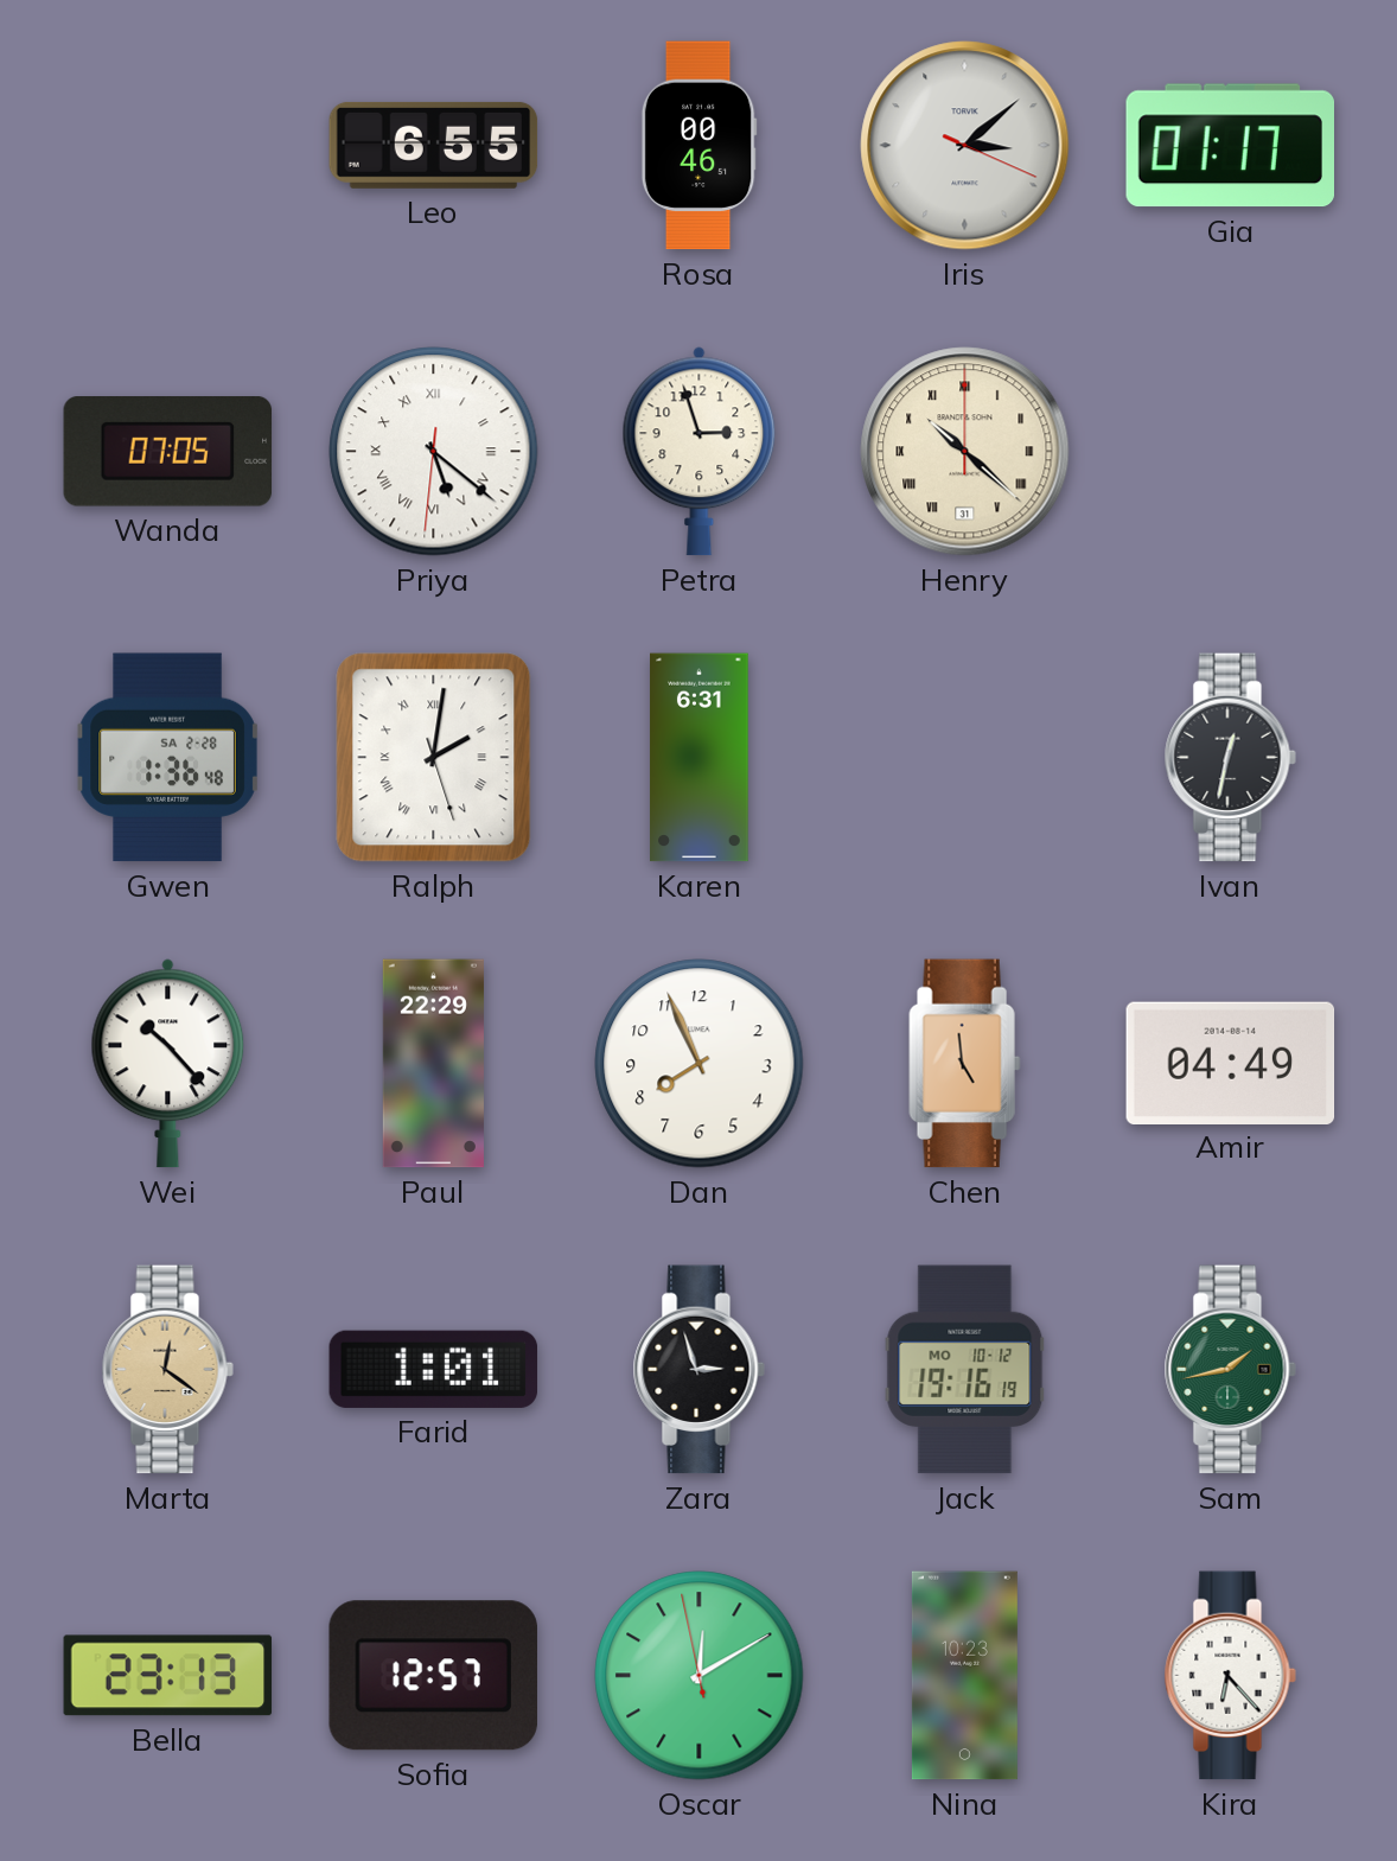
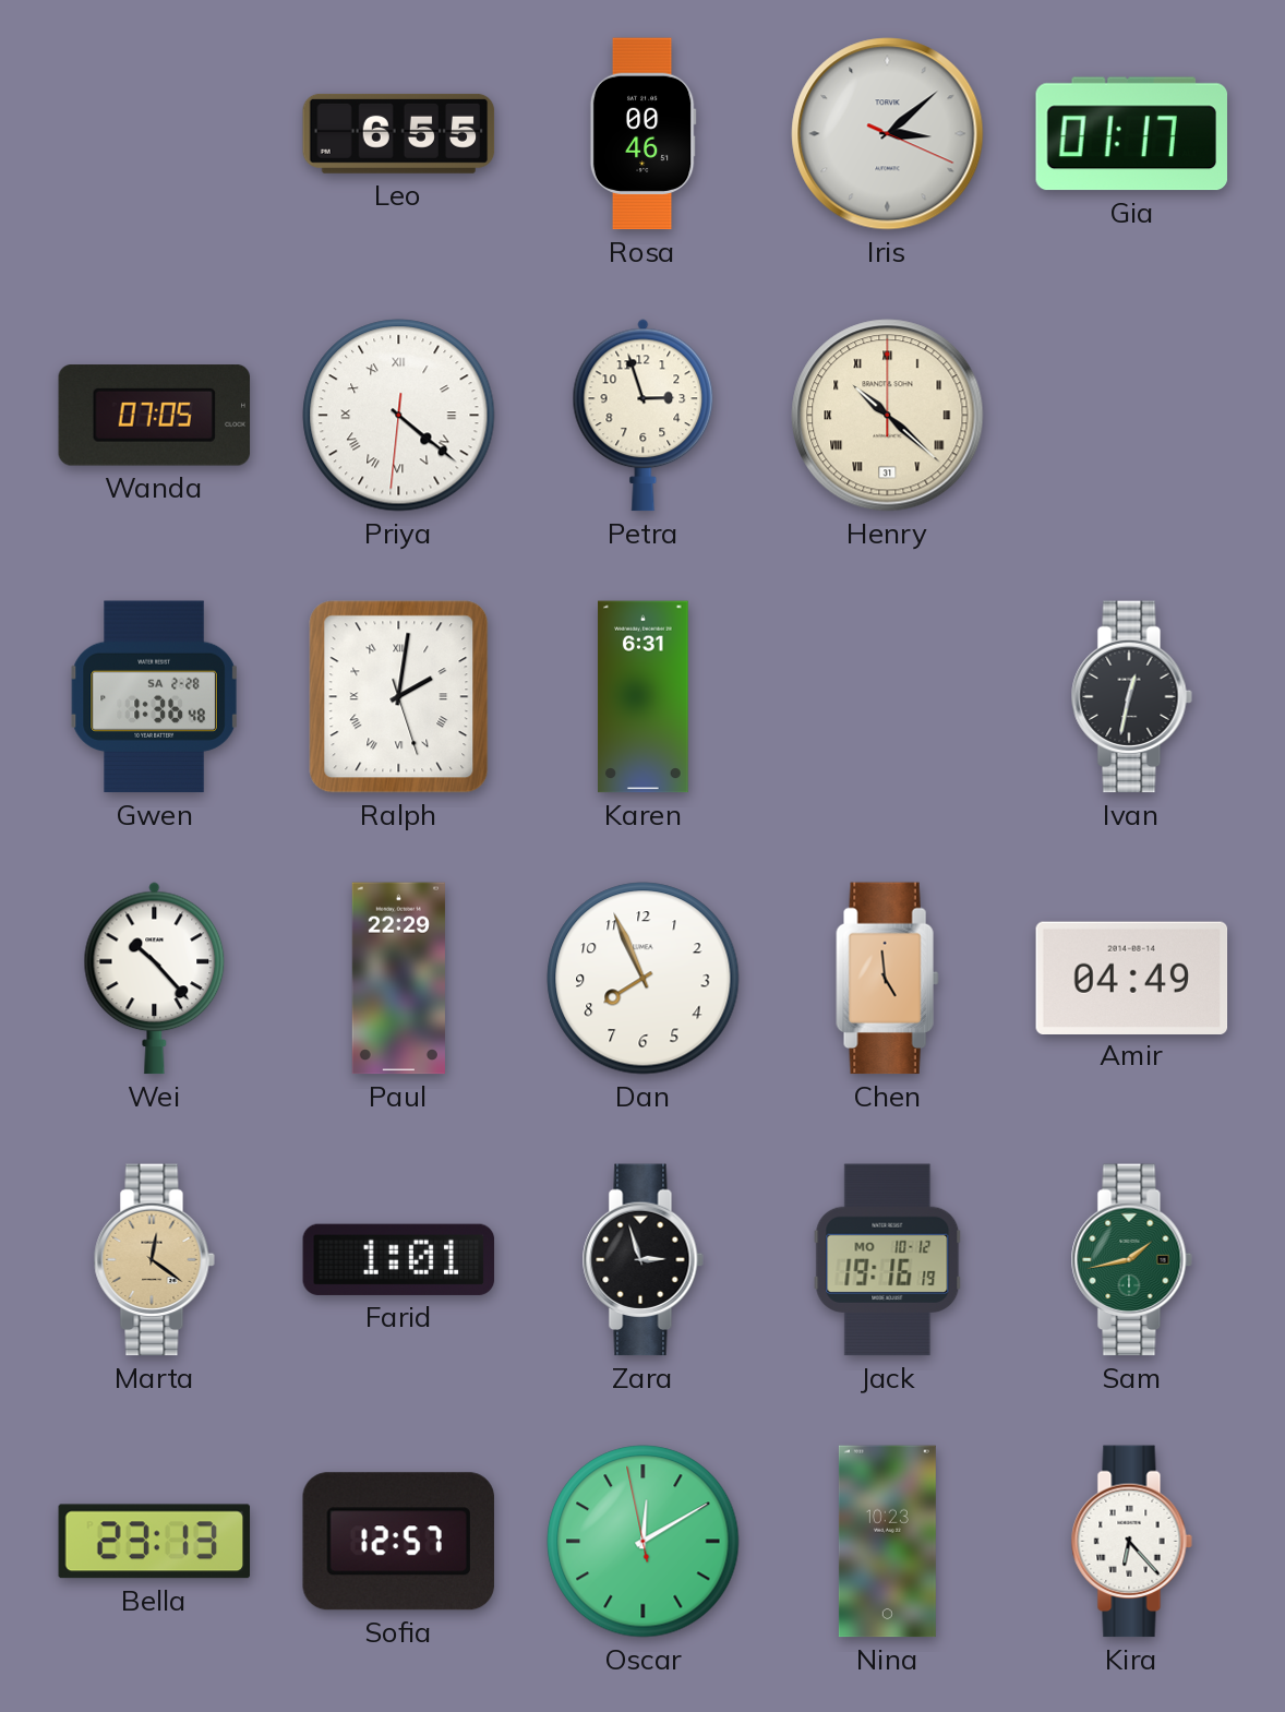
Priya: 5:21 -> 4:21 (399, 416)
